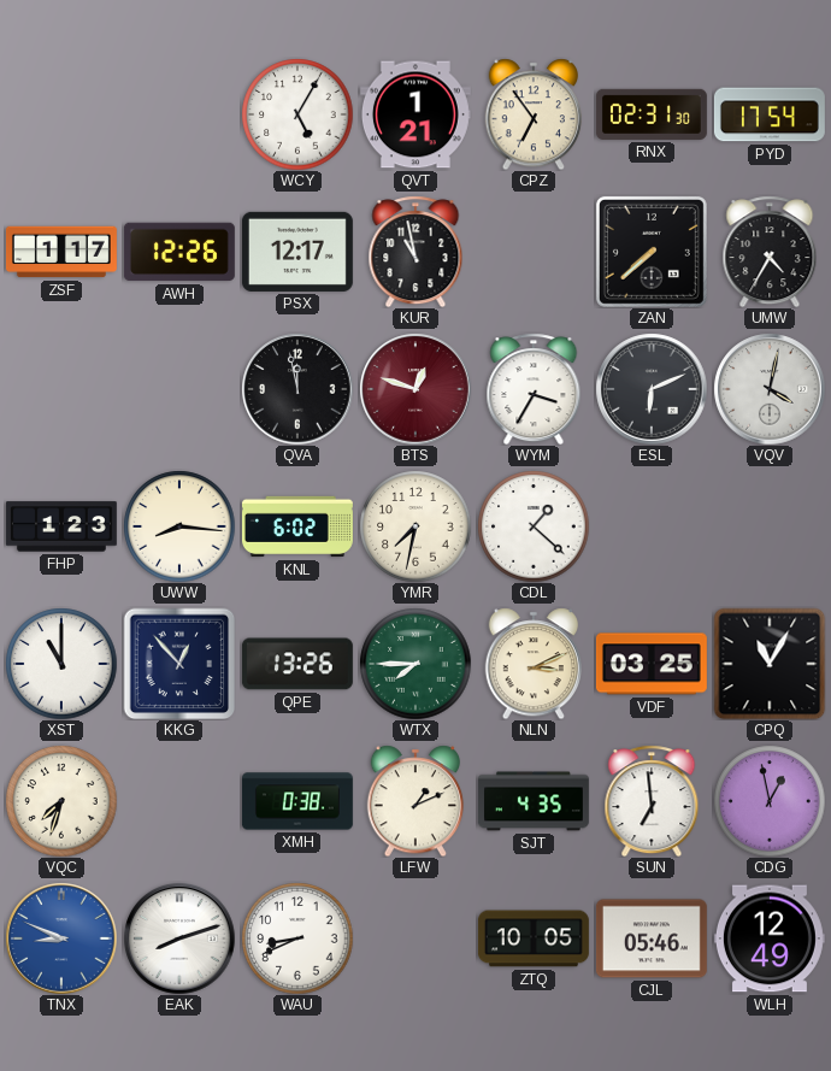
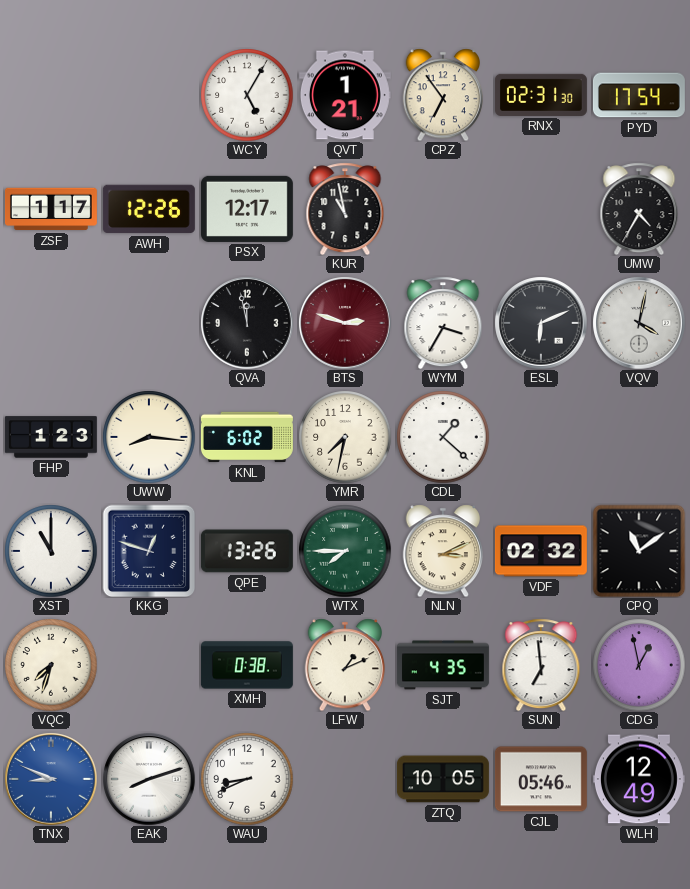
ZAN: 7:38 -> none (652, 252)
BTS: 12:48 -> 2:48 (345, 323)
KKG: 12:53 -> 12:48 (149, 551)
VDF: 03:25 -> 02:32 (541, 551)
CPQ: 11:05 -> 11:09 (639, 551)
